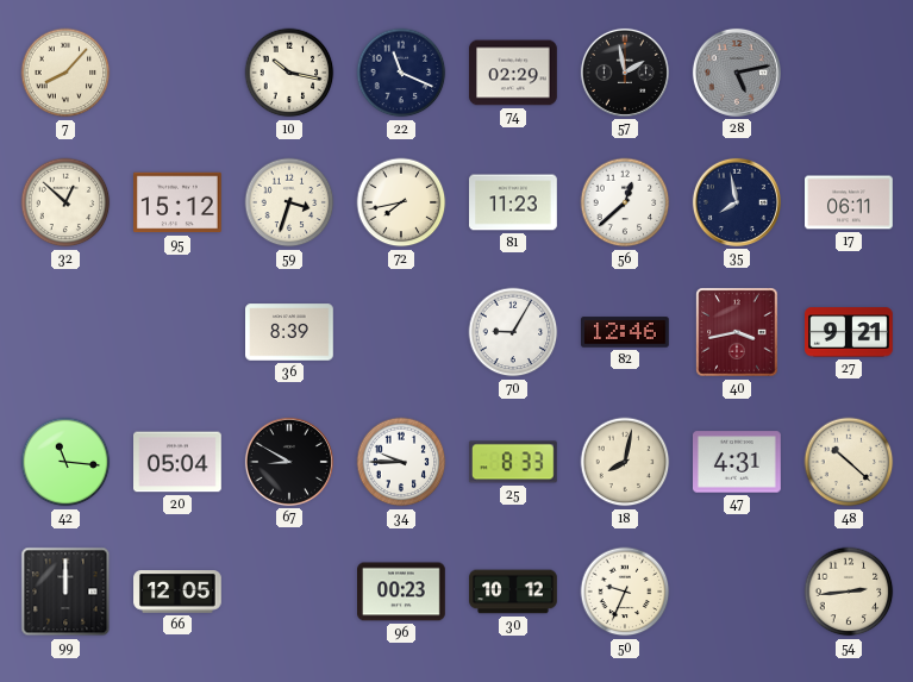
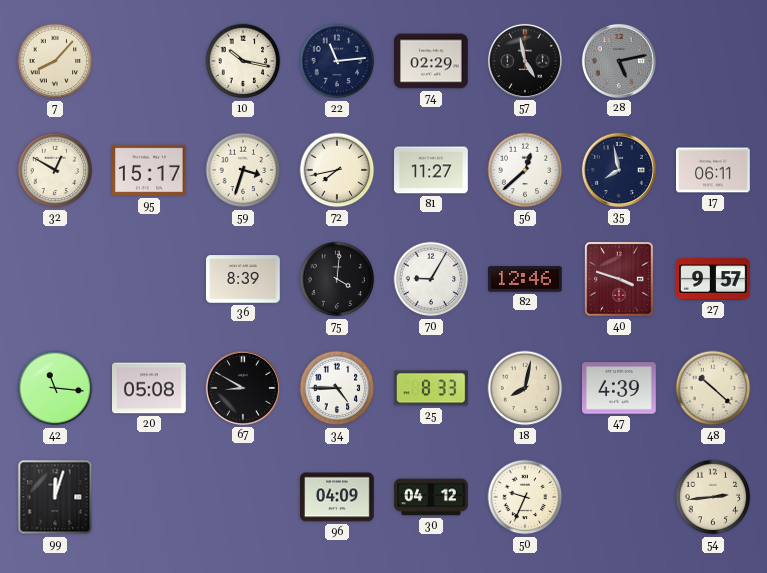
22: 11:19 -> 11:14 (337, 61)
57: 1:58 -> 4:58 (525, 61)
32: 12:52 -> 12:50 (55, 170)
95: 15:12 -> 15:17 (150, 170)
81: 11:23 -> 11:27 (432, 170)
75: none -> 4:01 (337, 279)
40: 3:43 -> 3:48 (619, 279)
27: 9:21 -> 9:57 (714, 279)
20: 05:04 -> 05:08 (150, 388)
34: 9:45 -> 4:45 (337, 388)
47: 4:31 -> 4:39 (620, 388)
99: 12:00 -> 12:03 (55, 497)
66: 12:05 -> none (177, 592)
96: 00:23 -> 04:09 (338, 497)
30: 10:12 -> 04:12 (431, 497)
